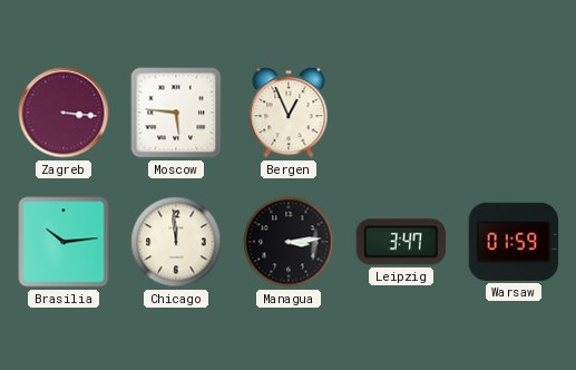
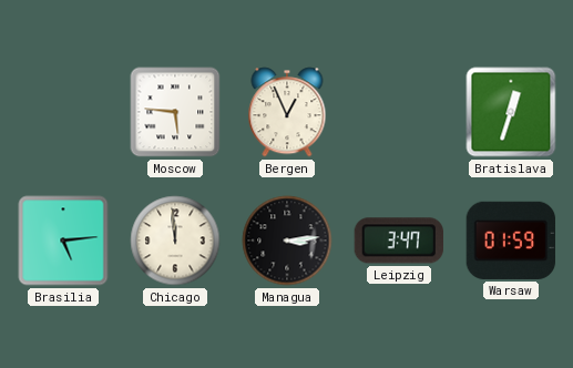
Zagreb: 3:16 -> none (64, 113)
Bratislava: none -> 12:33 (511, 112)
Brasilia: 10:14 -> 5:14 (63, 241)
